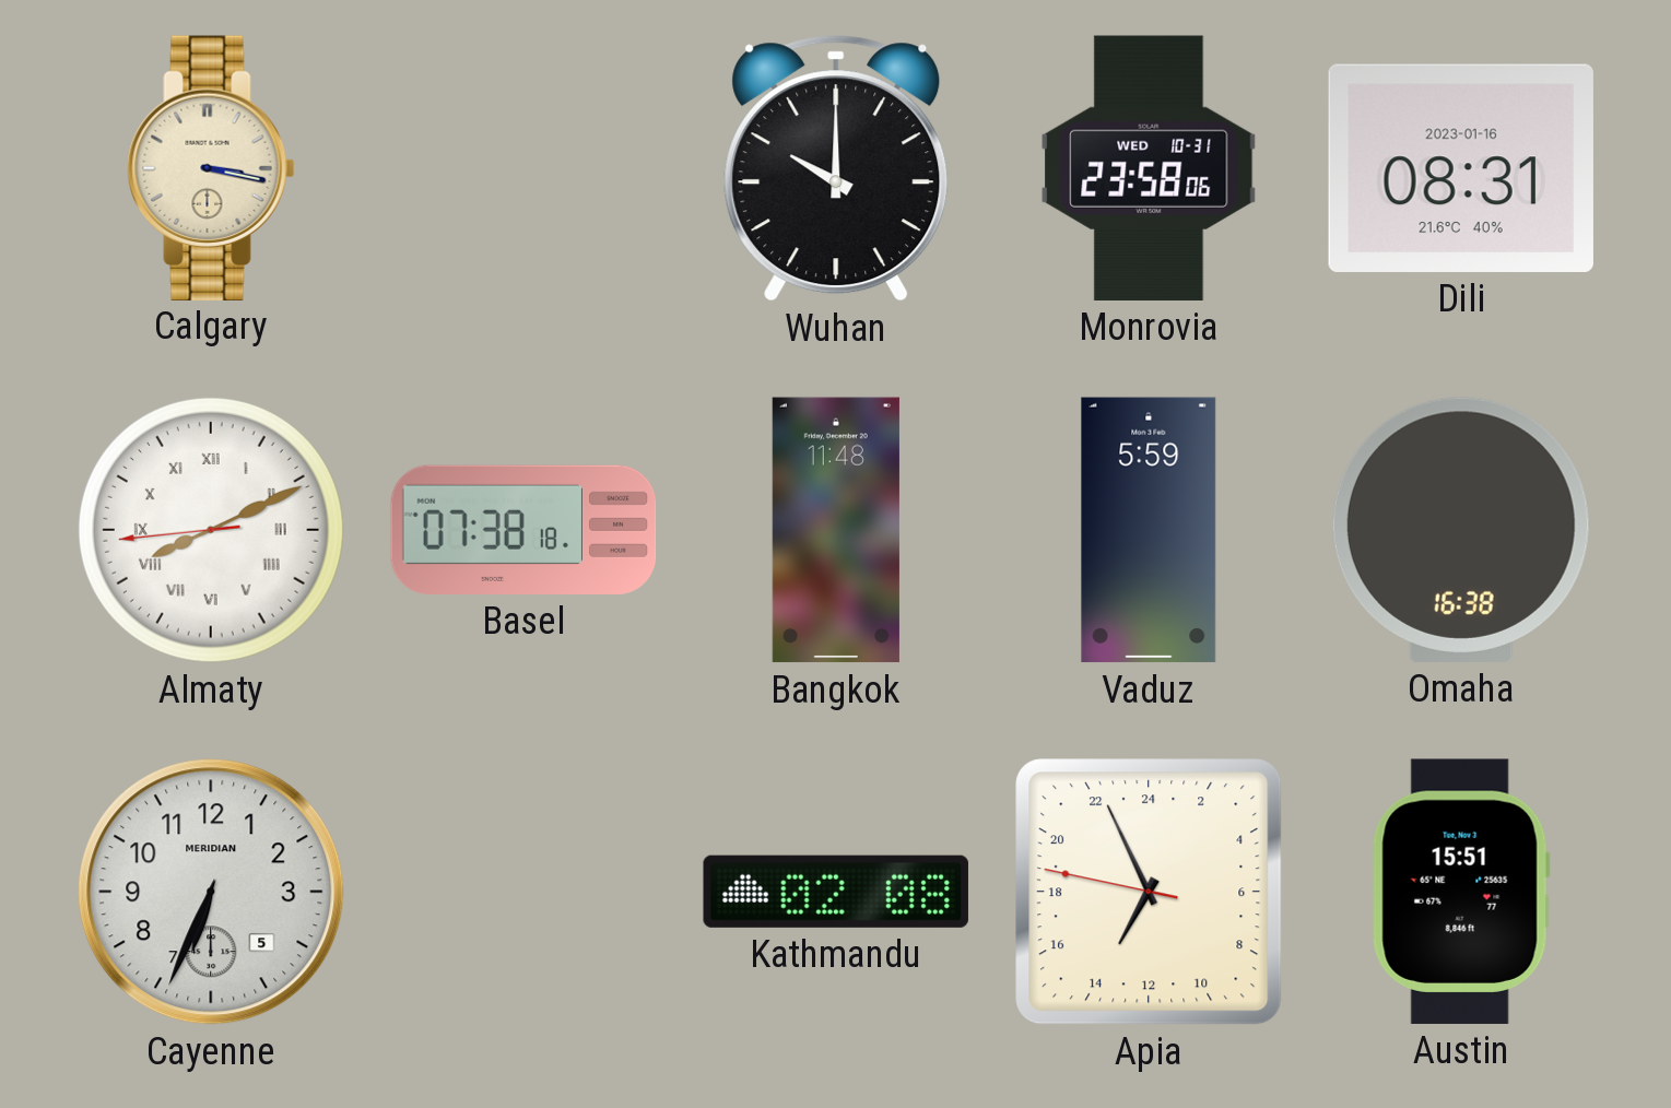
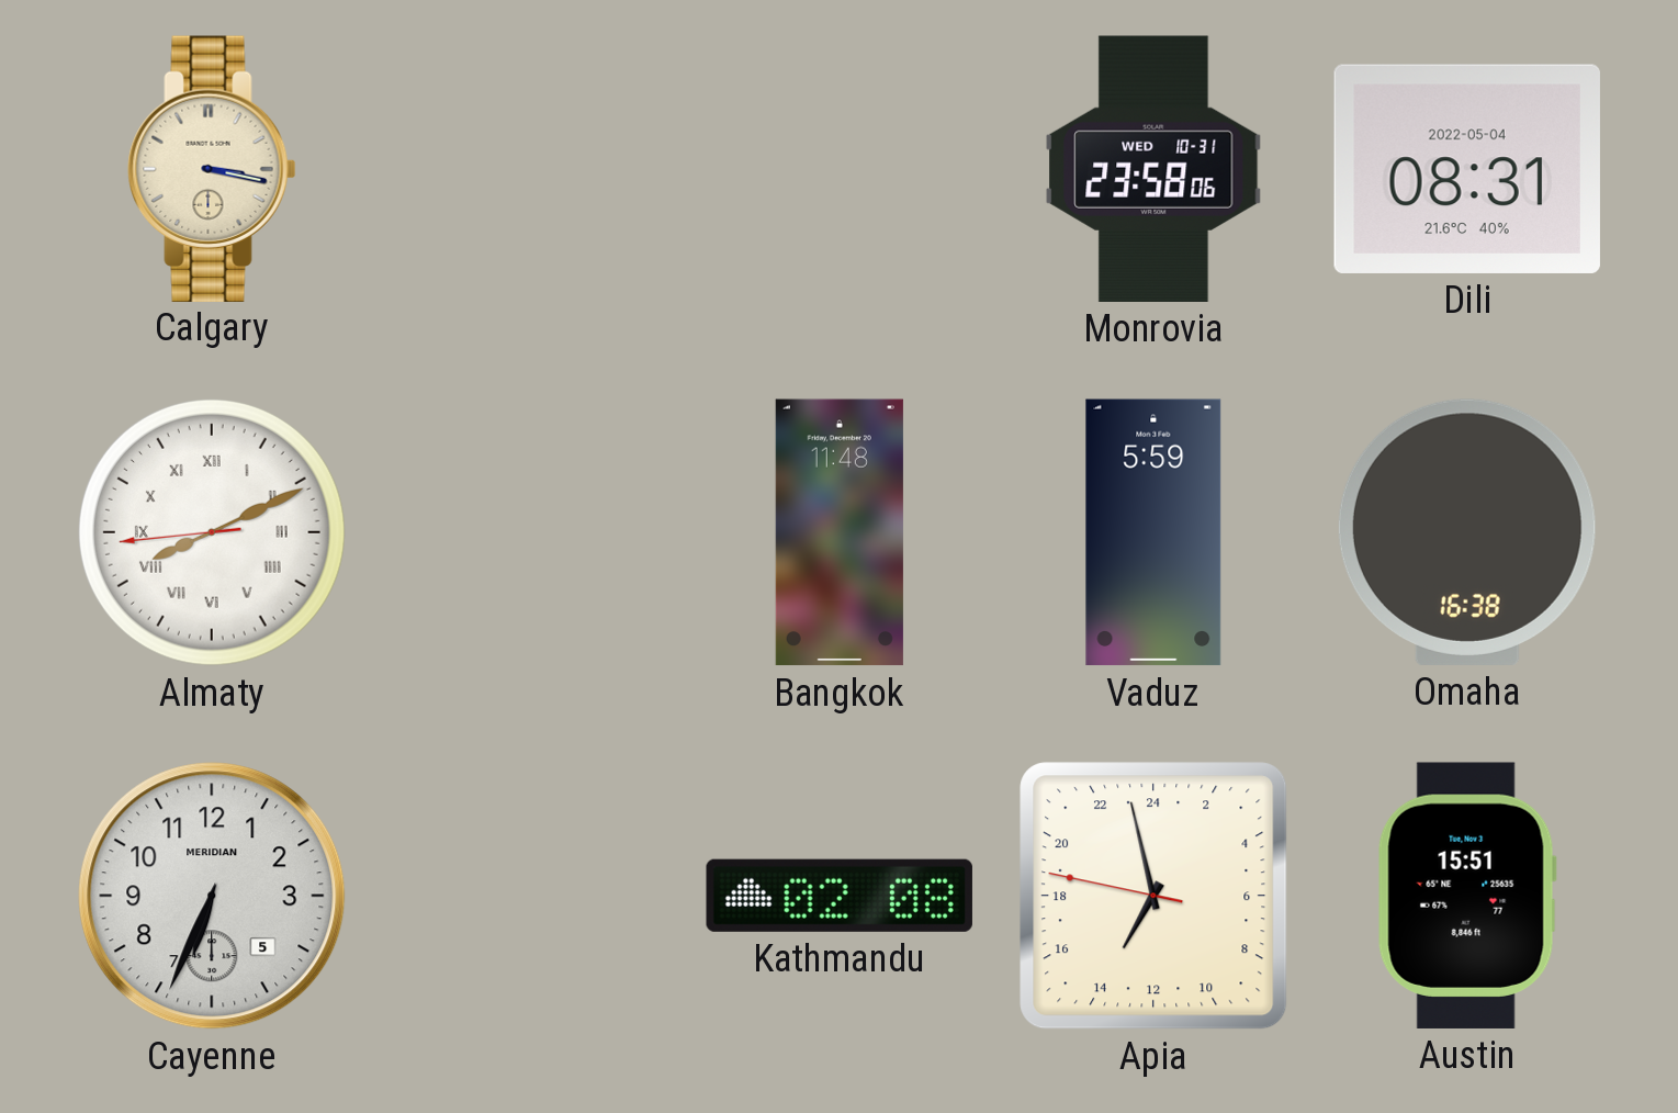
Wuhan: 10:00 -> none (836, 168)
Dili date: 2023-01-16 -> 2022-05-04 (1467, 169)
Basel: 07:38 -> none (523, 530)
Apia: 13:55 -> 13:57 (1153, 896)
